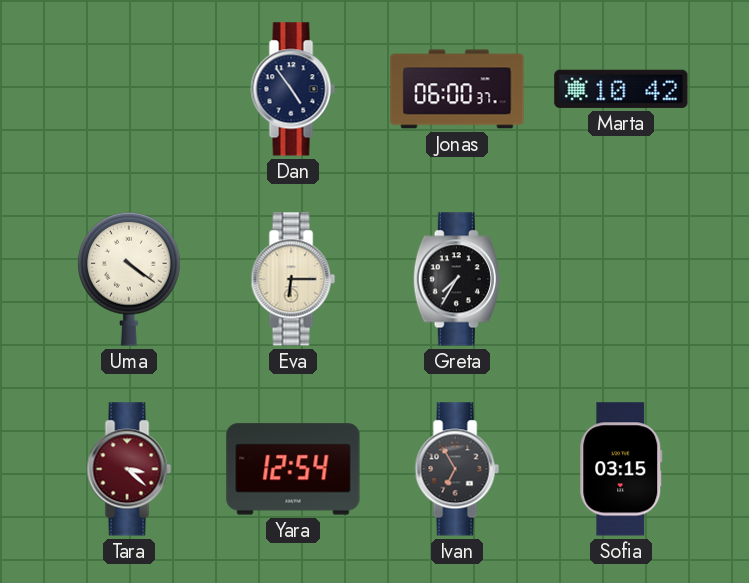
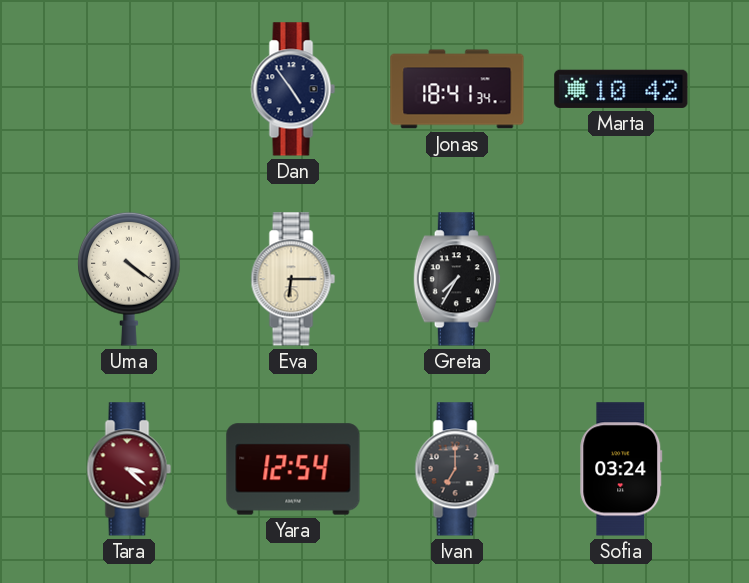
Jonas: 06:00 -> 18:41 (457, 89)
Ivan: 6:55 -> 7:00 (457, 469)
Sofia: 03:15 -> 03:24 (621, 469)
